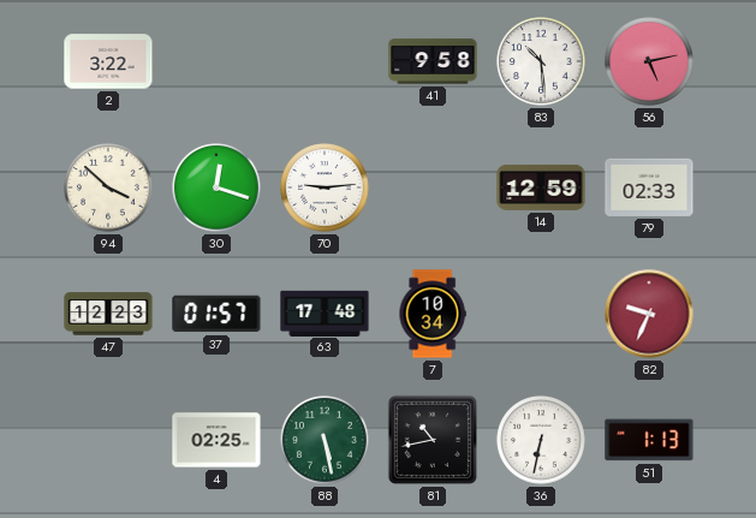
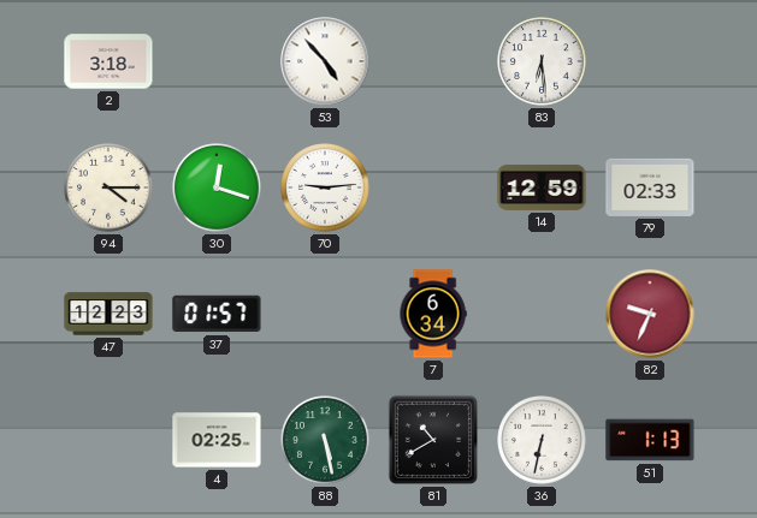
2: 3:22 -> 3:18 (108, 61)
53: none -> 4:53 (325, 61)
41: 9:58 -> none (433, 61)
83: 10:29 -> 6:29 (542, 61)
56: 5:13 -> none (649, 61)
94: 3:52 -> 4:15 (108, 187)
63: 17:48 -> none (325, 312)
7: 10:34 -> 6:34 (433, 314)
81: 10:43 -> 10:40 (433, 440)
